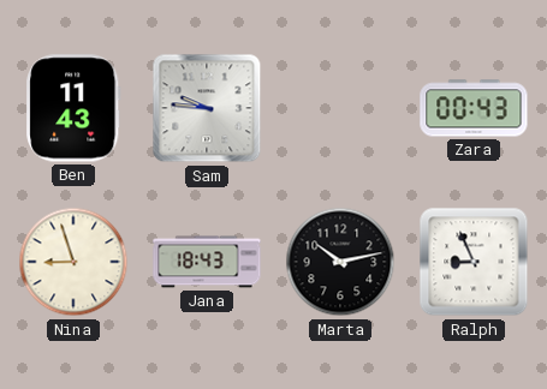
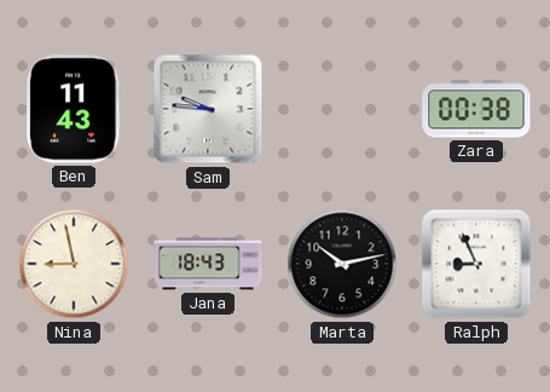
Zara: 00:43 -> 00:38 (476, 109)
Nina: 8:57 -> 8:58 (74, 264)
